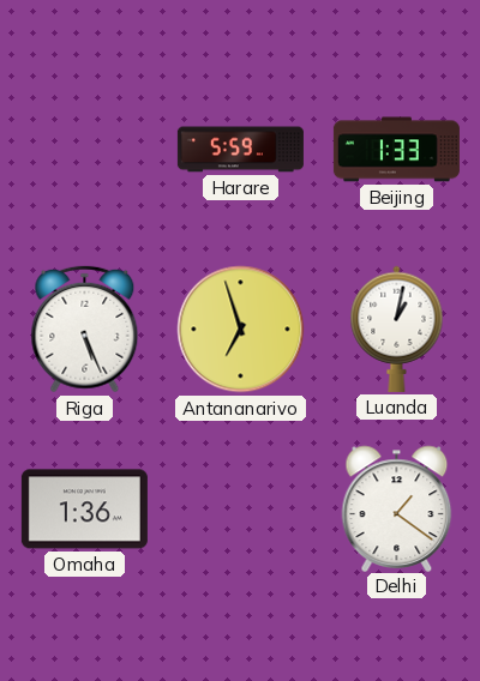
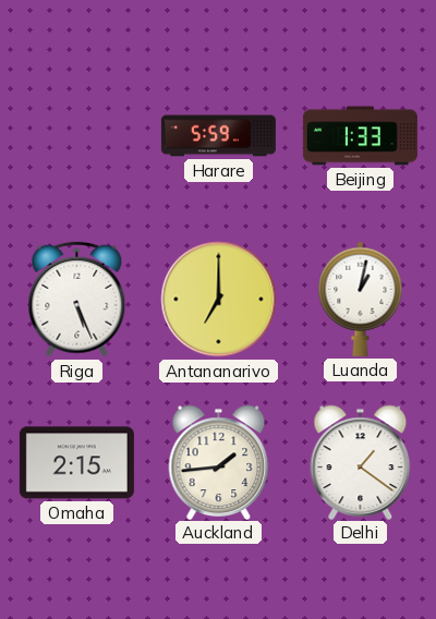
Antananarivo: 6:57 -> 7:00 (219, 300)
Omaha: 1:36 -> 2:15 (76, 463)
Auckland: none -> 1:44 (219, 462)
